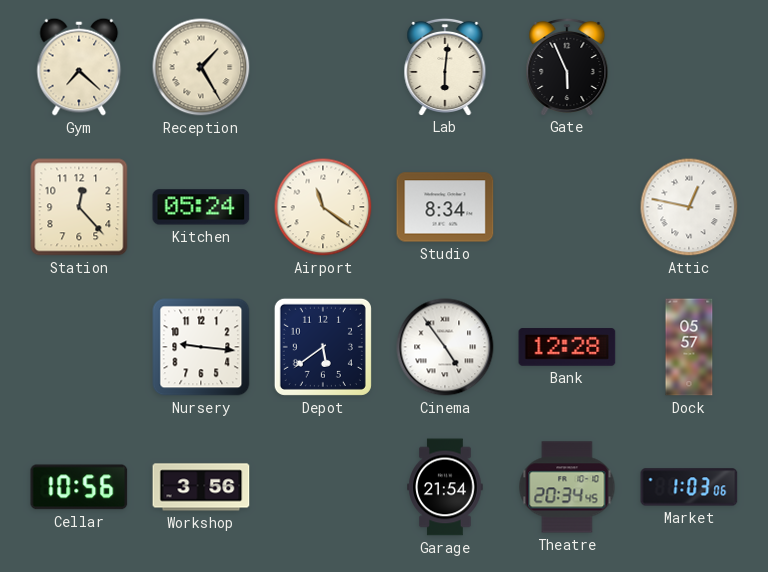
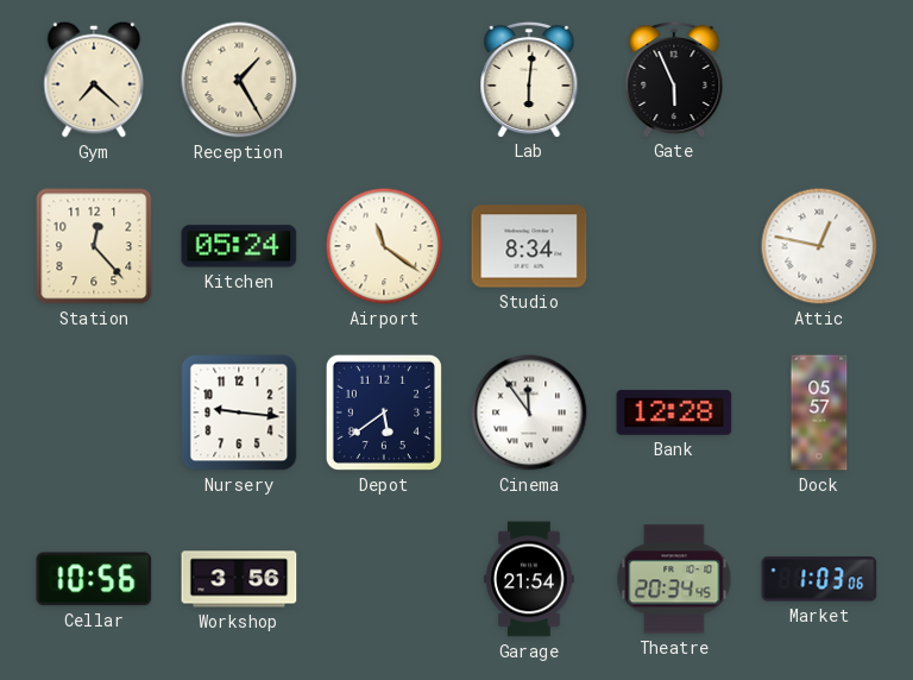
Cinema: 4:54 -> 11:54 (529, 413)
